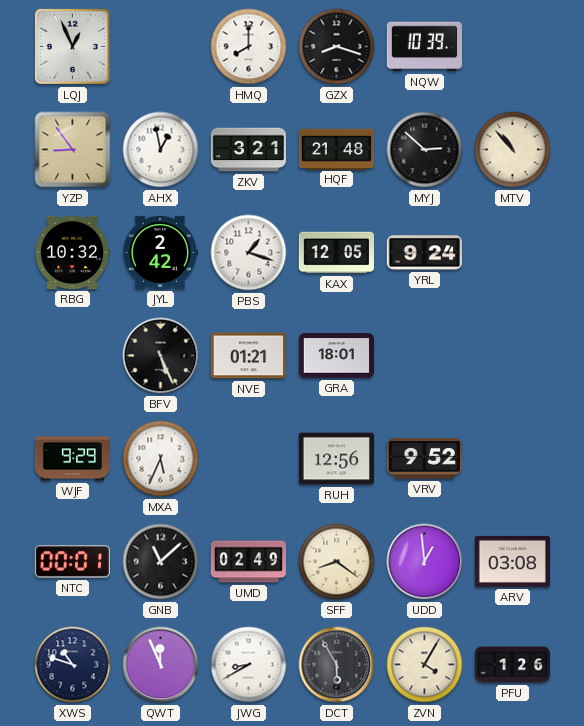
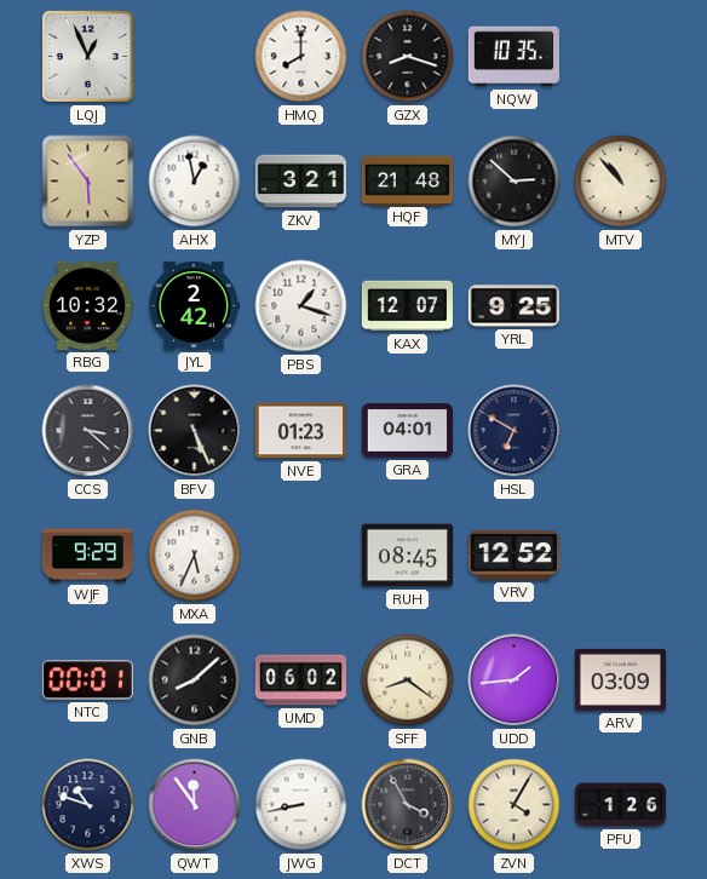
NQW: 10:39 -> 10:35 (513, 57)
YZP: 8:54 -> 5:54 (88, 182)
KAX: 12:05 -> 12:07 (407, 306)
YRL: 9:24 -> 9:25 (513, 306)
CCS: none -> 3:22 (88, 431)
NVE: 01:21 -> 01:23 (300, 431)
GRA: 18:01 -> 04:01 (407, 431)
HSL: none -> 6:50 (515, 431)
RUH: 12:56 -> 08:45 (407, 556)
VRV: 9:52 -> 12:52 (513, 556)
GNB: 11:08 -> 8:08 (195, 680)
UMD: 02:49 -> 06:02 (301, 680)
UDD: 12:59 -> 1:44 (515, 680)
ARV: 03:08 -> 03:09 (620, 679)
QWT: 11:56 -> 11:54 (195, 805)
JWG: 8:40 -> 8:43 (301, 805)
DCT: 5:55 -> 3:55 (408, 805)
